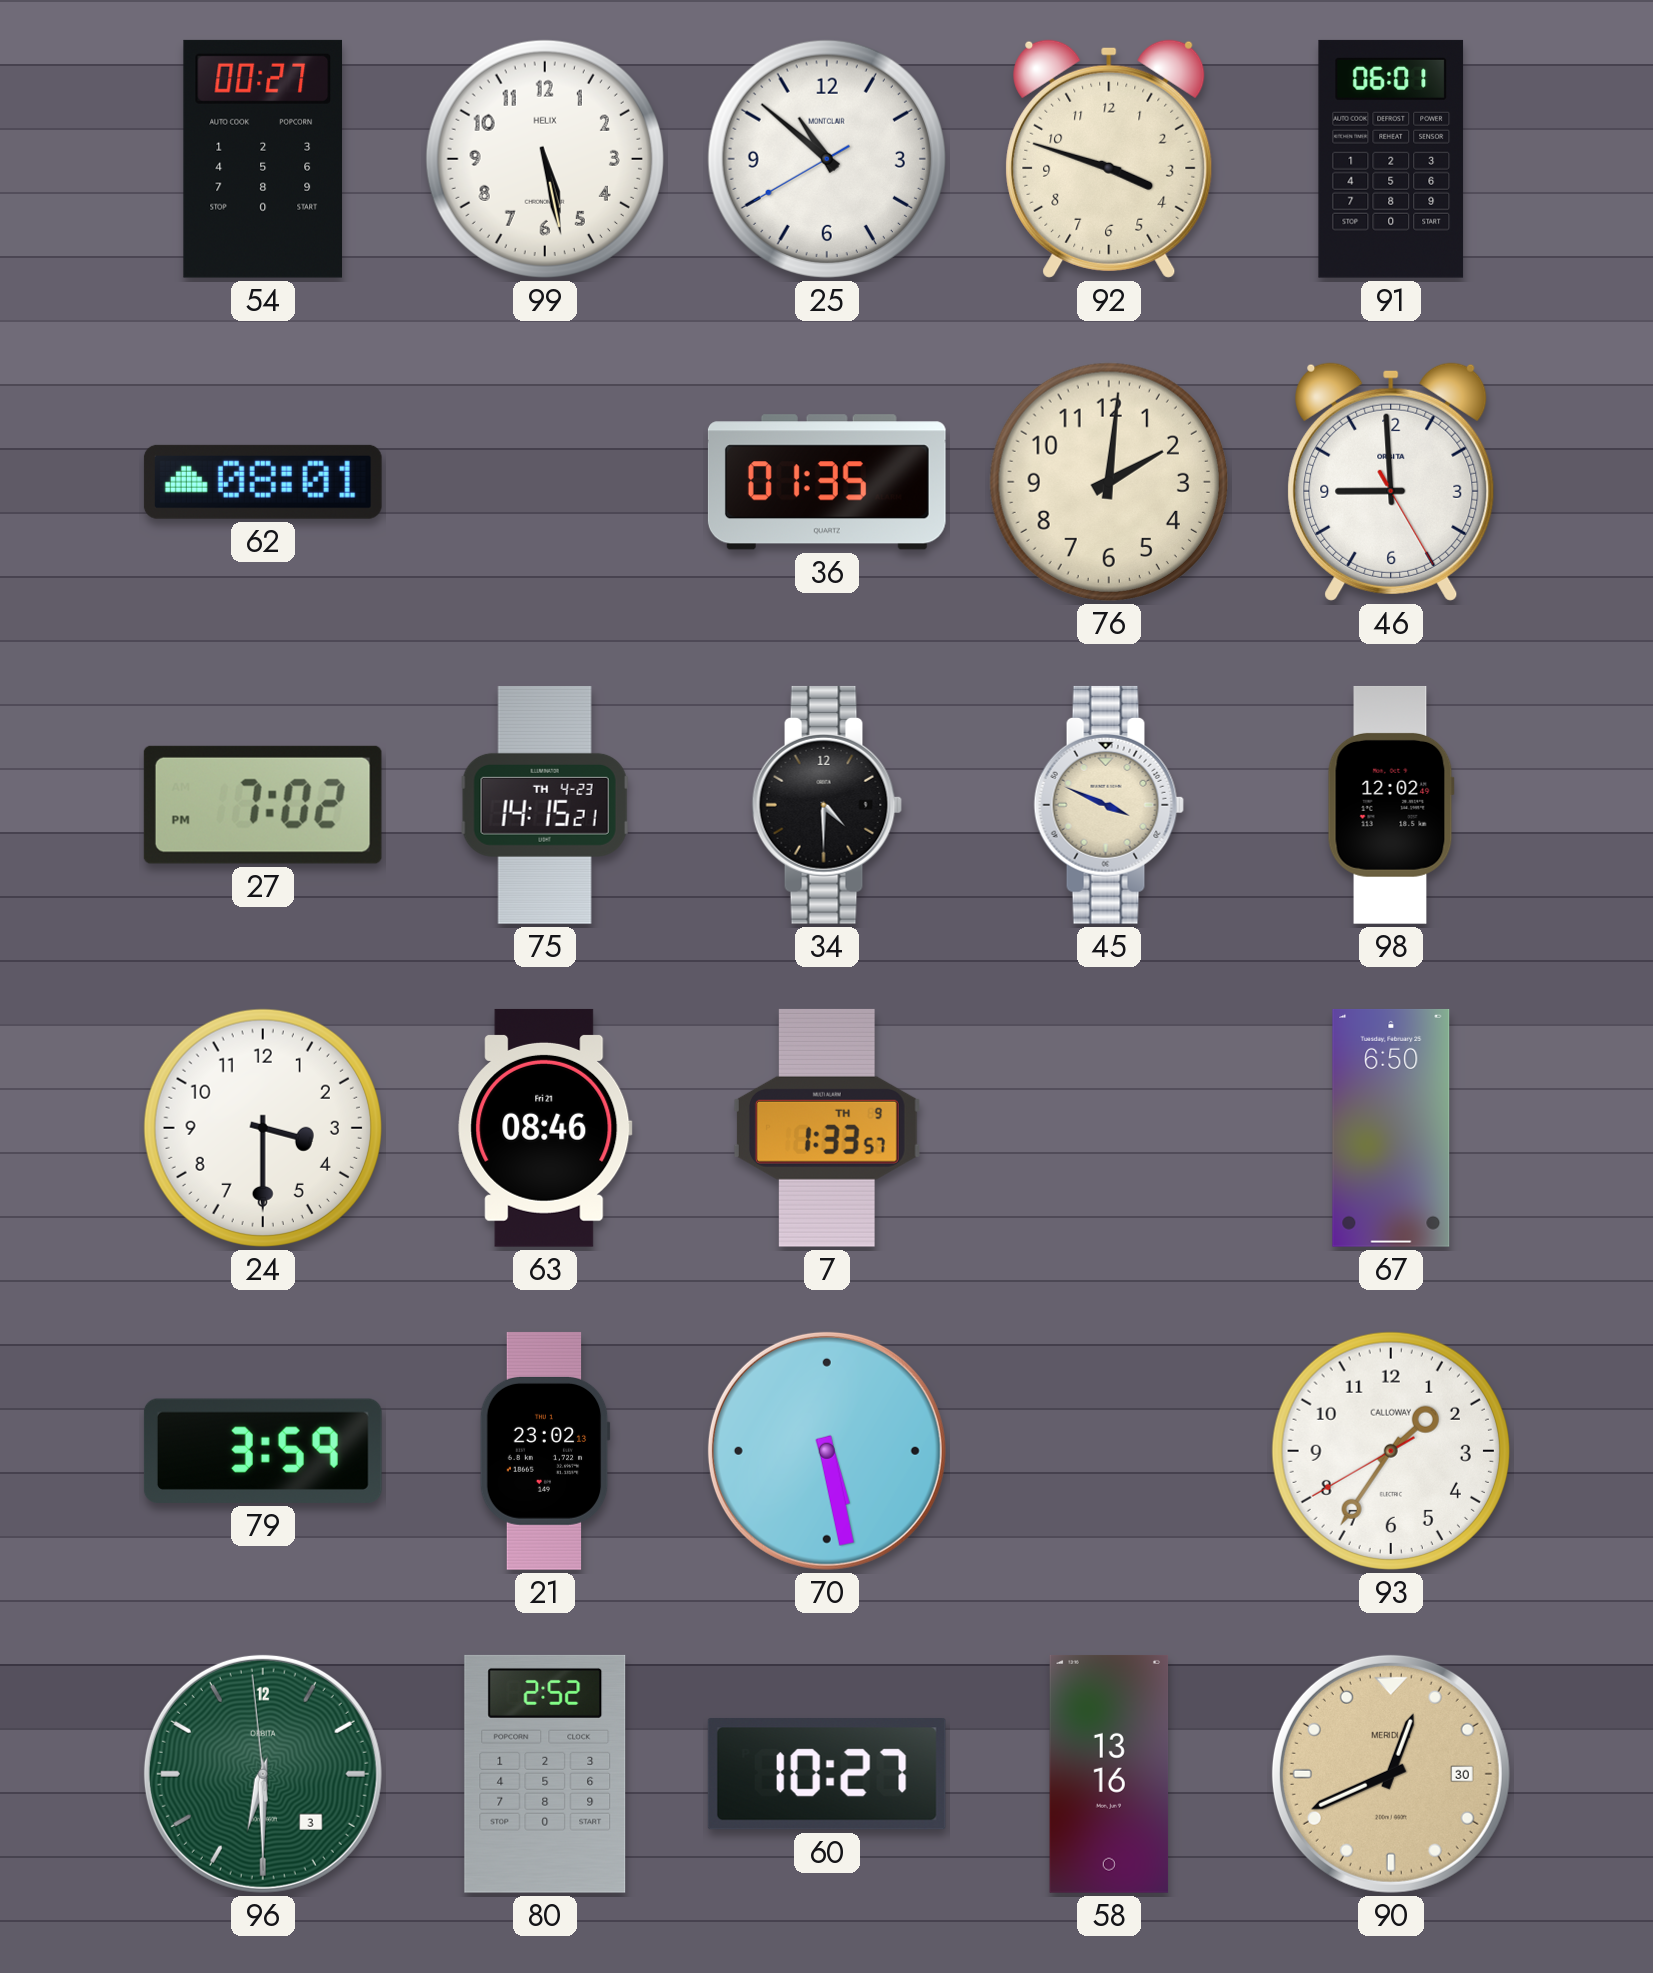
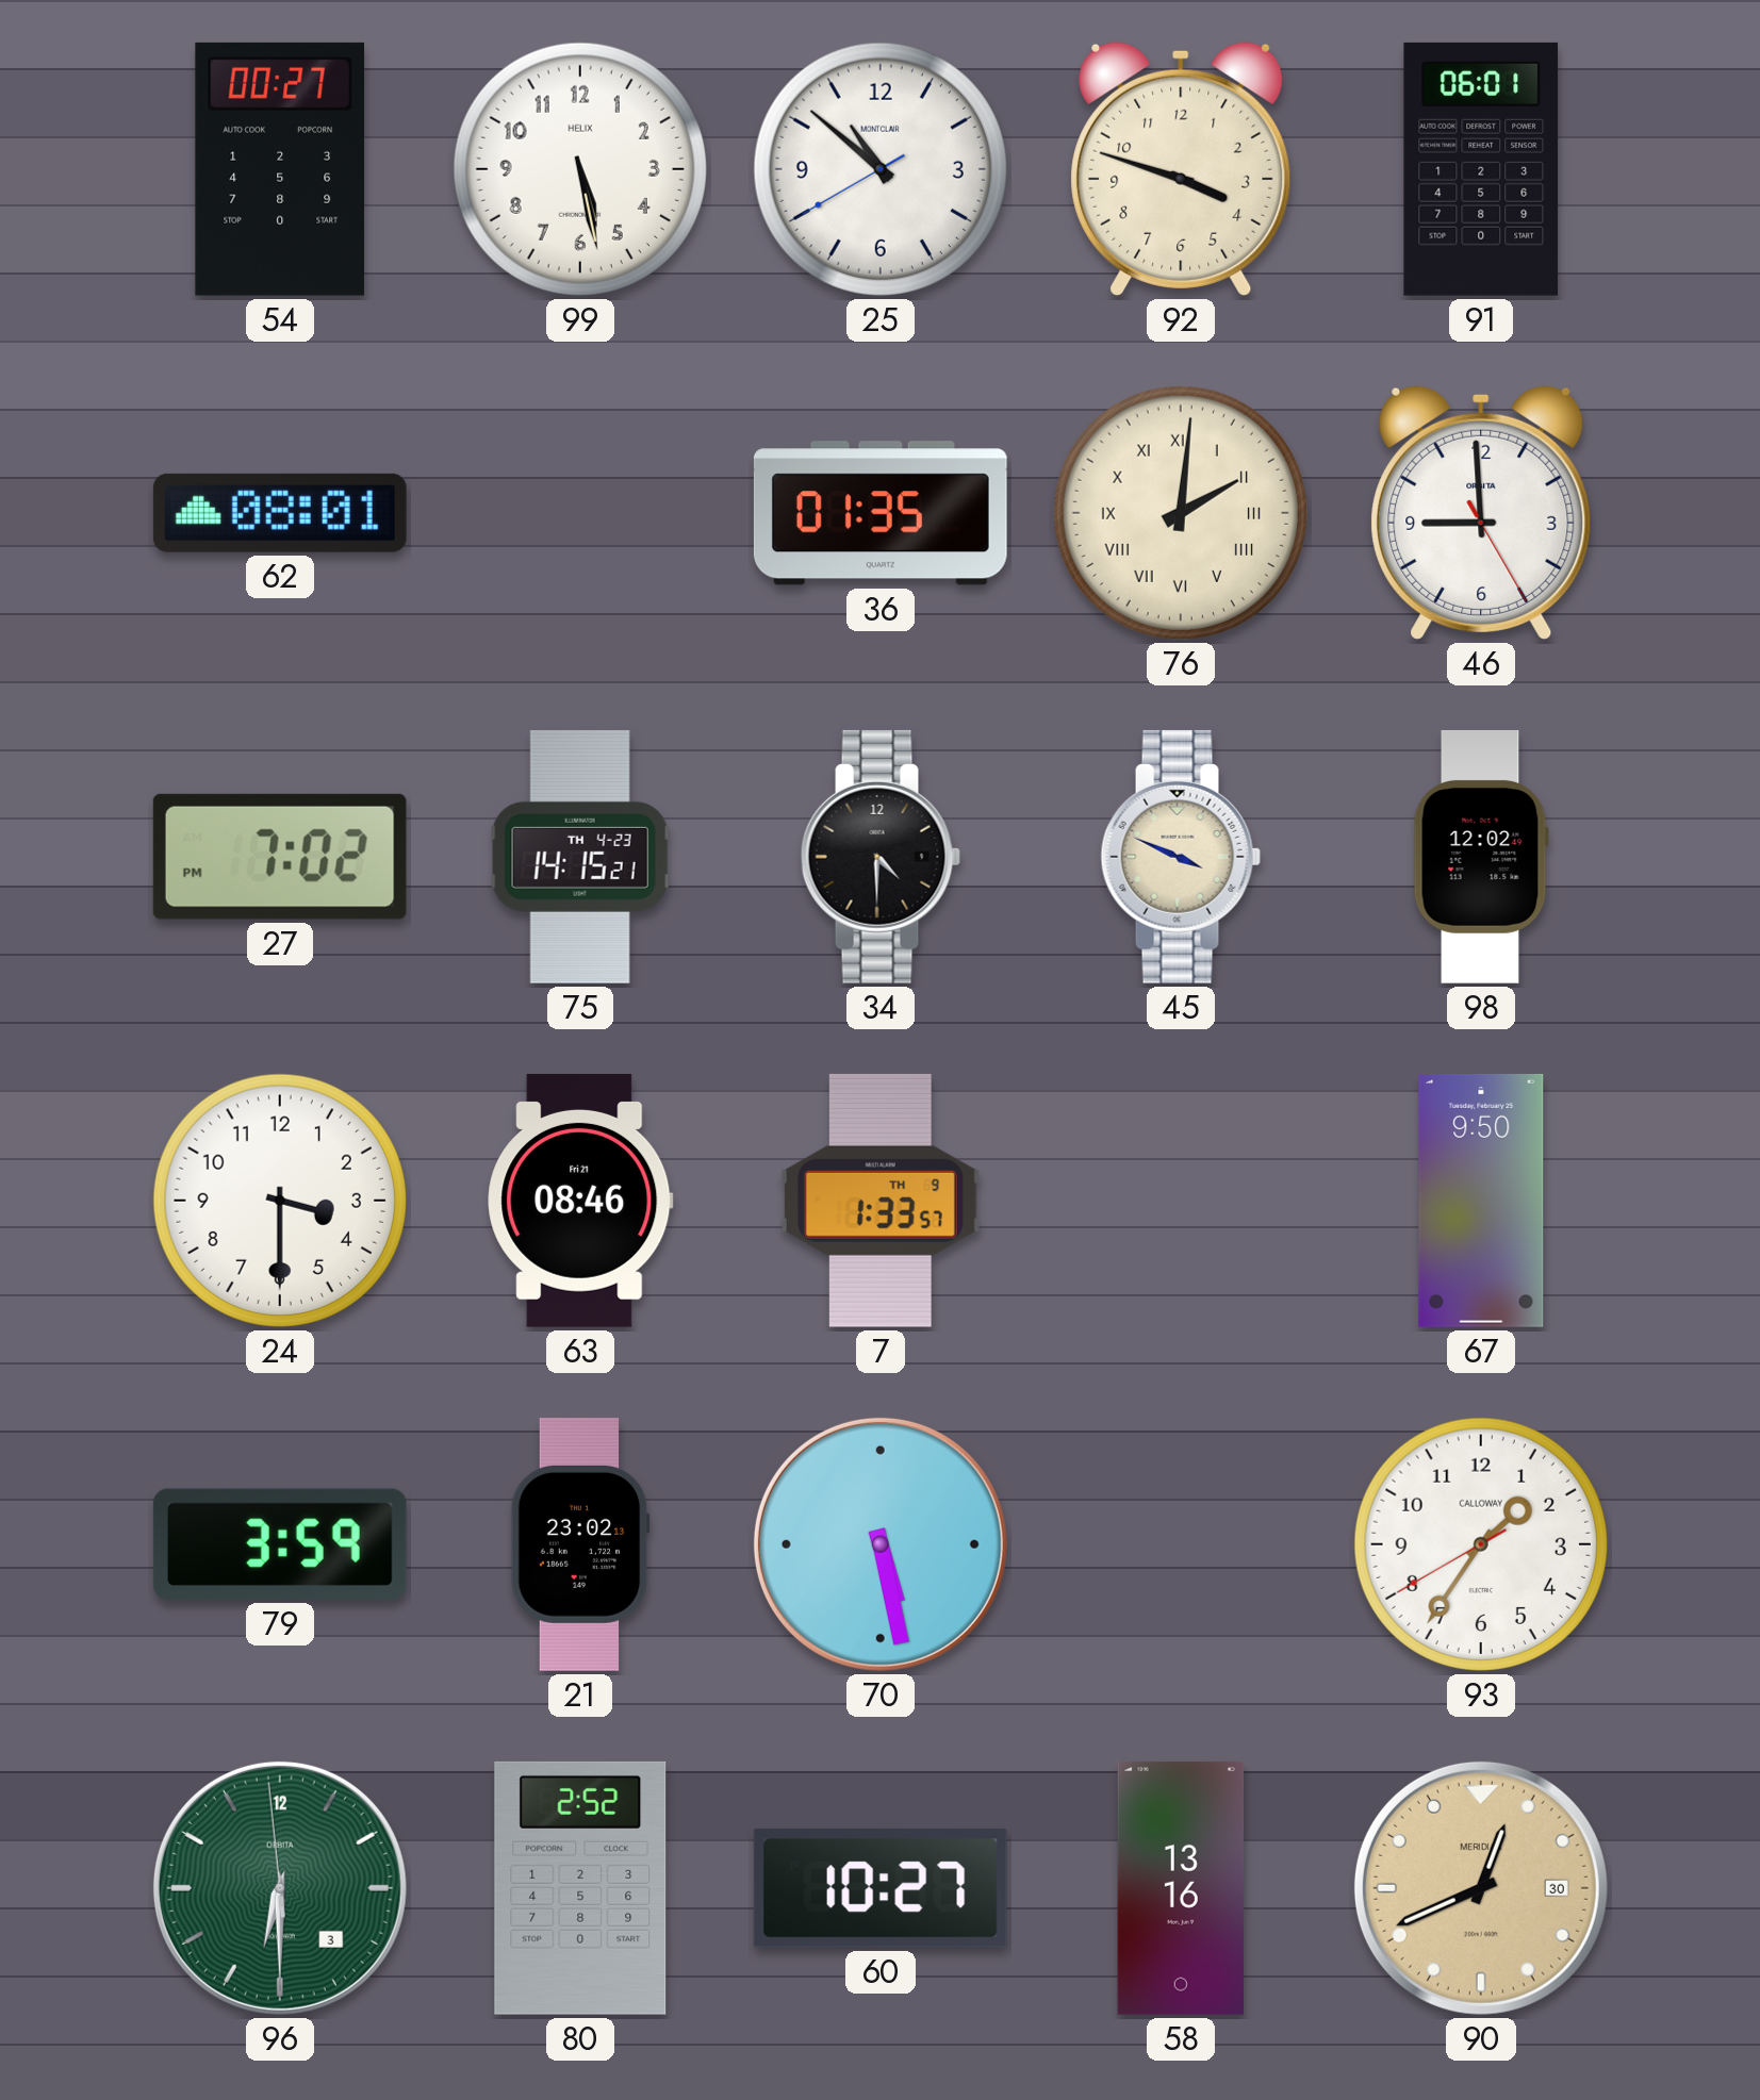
76 numerals: Arabic -> Roman (1181, 513)
67: 6:50 -> 9:50 (1481, 1201)
